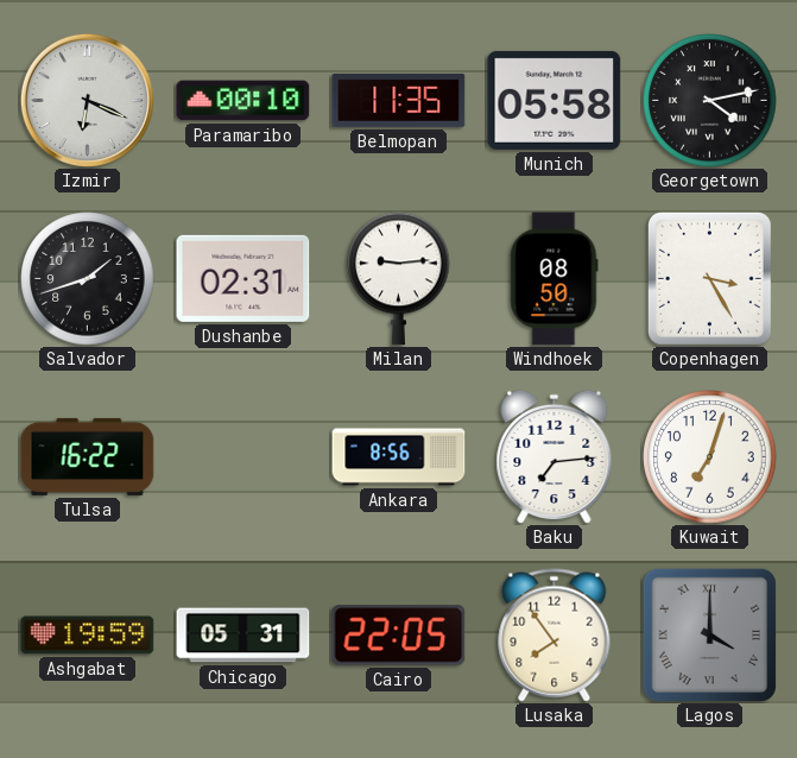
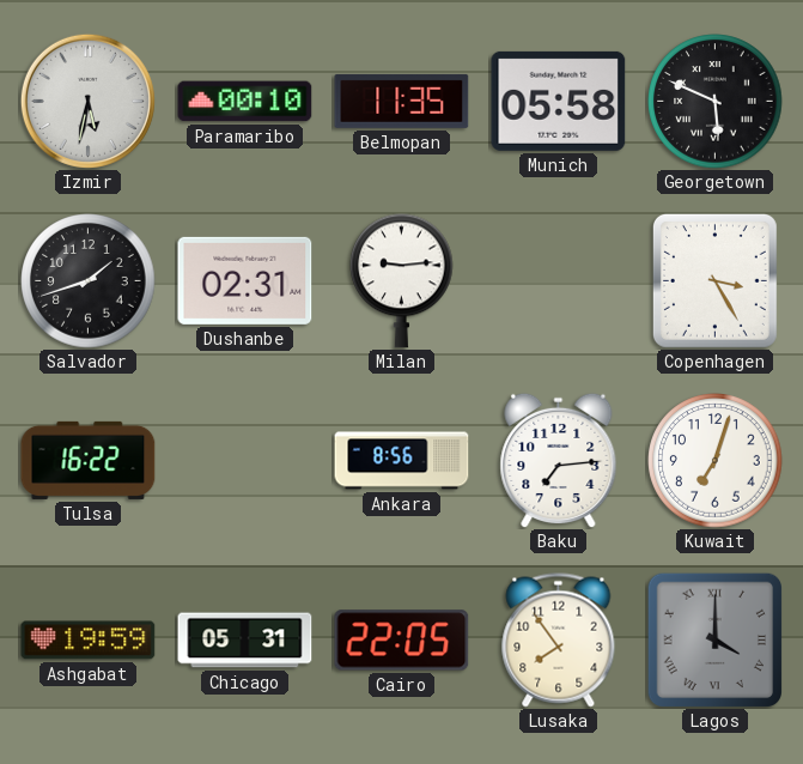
Izmir: 6:19 -> 5:32 (87, 101)
Georgetown: 4:13 -> 5:49 (716, 102)
Windhoek: 08:50 -> none (555, 279)
